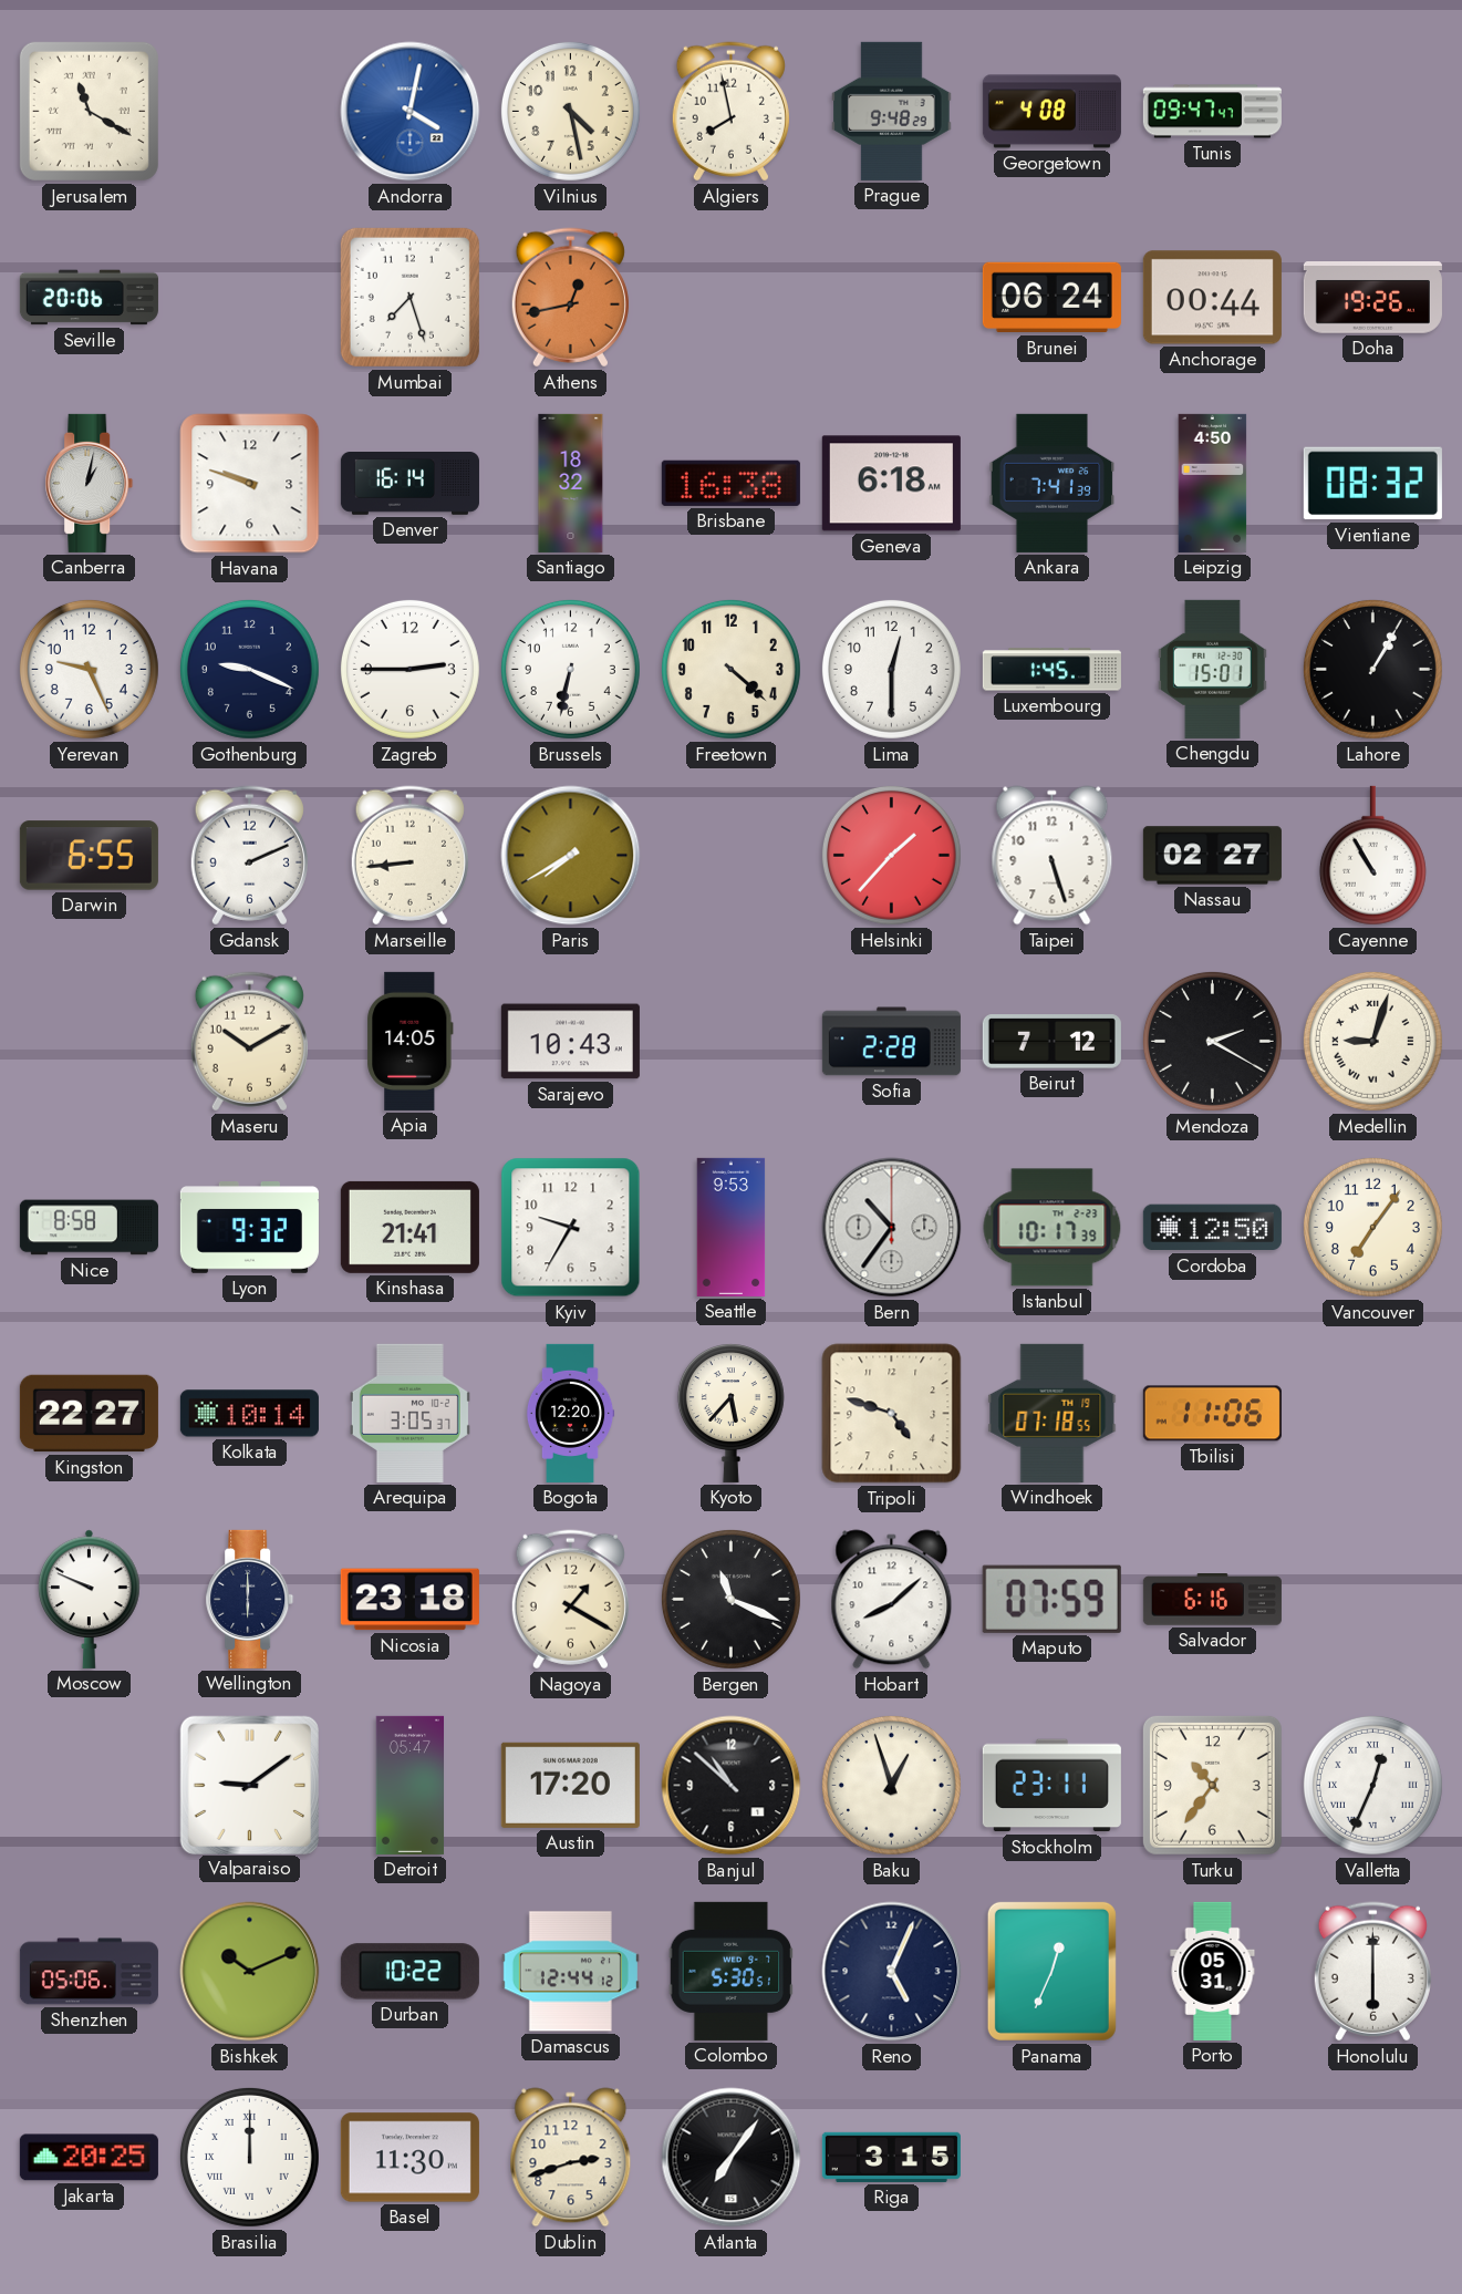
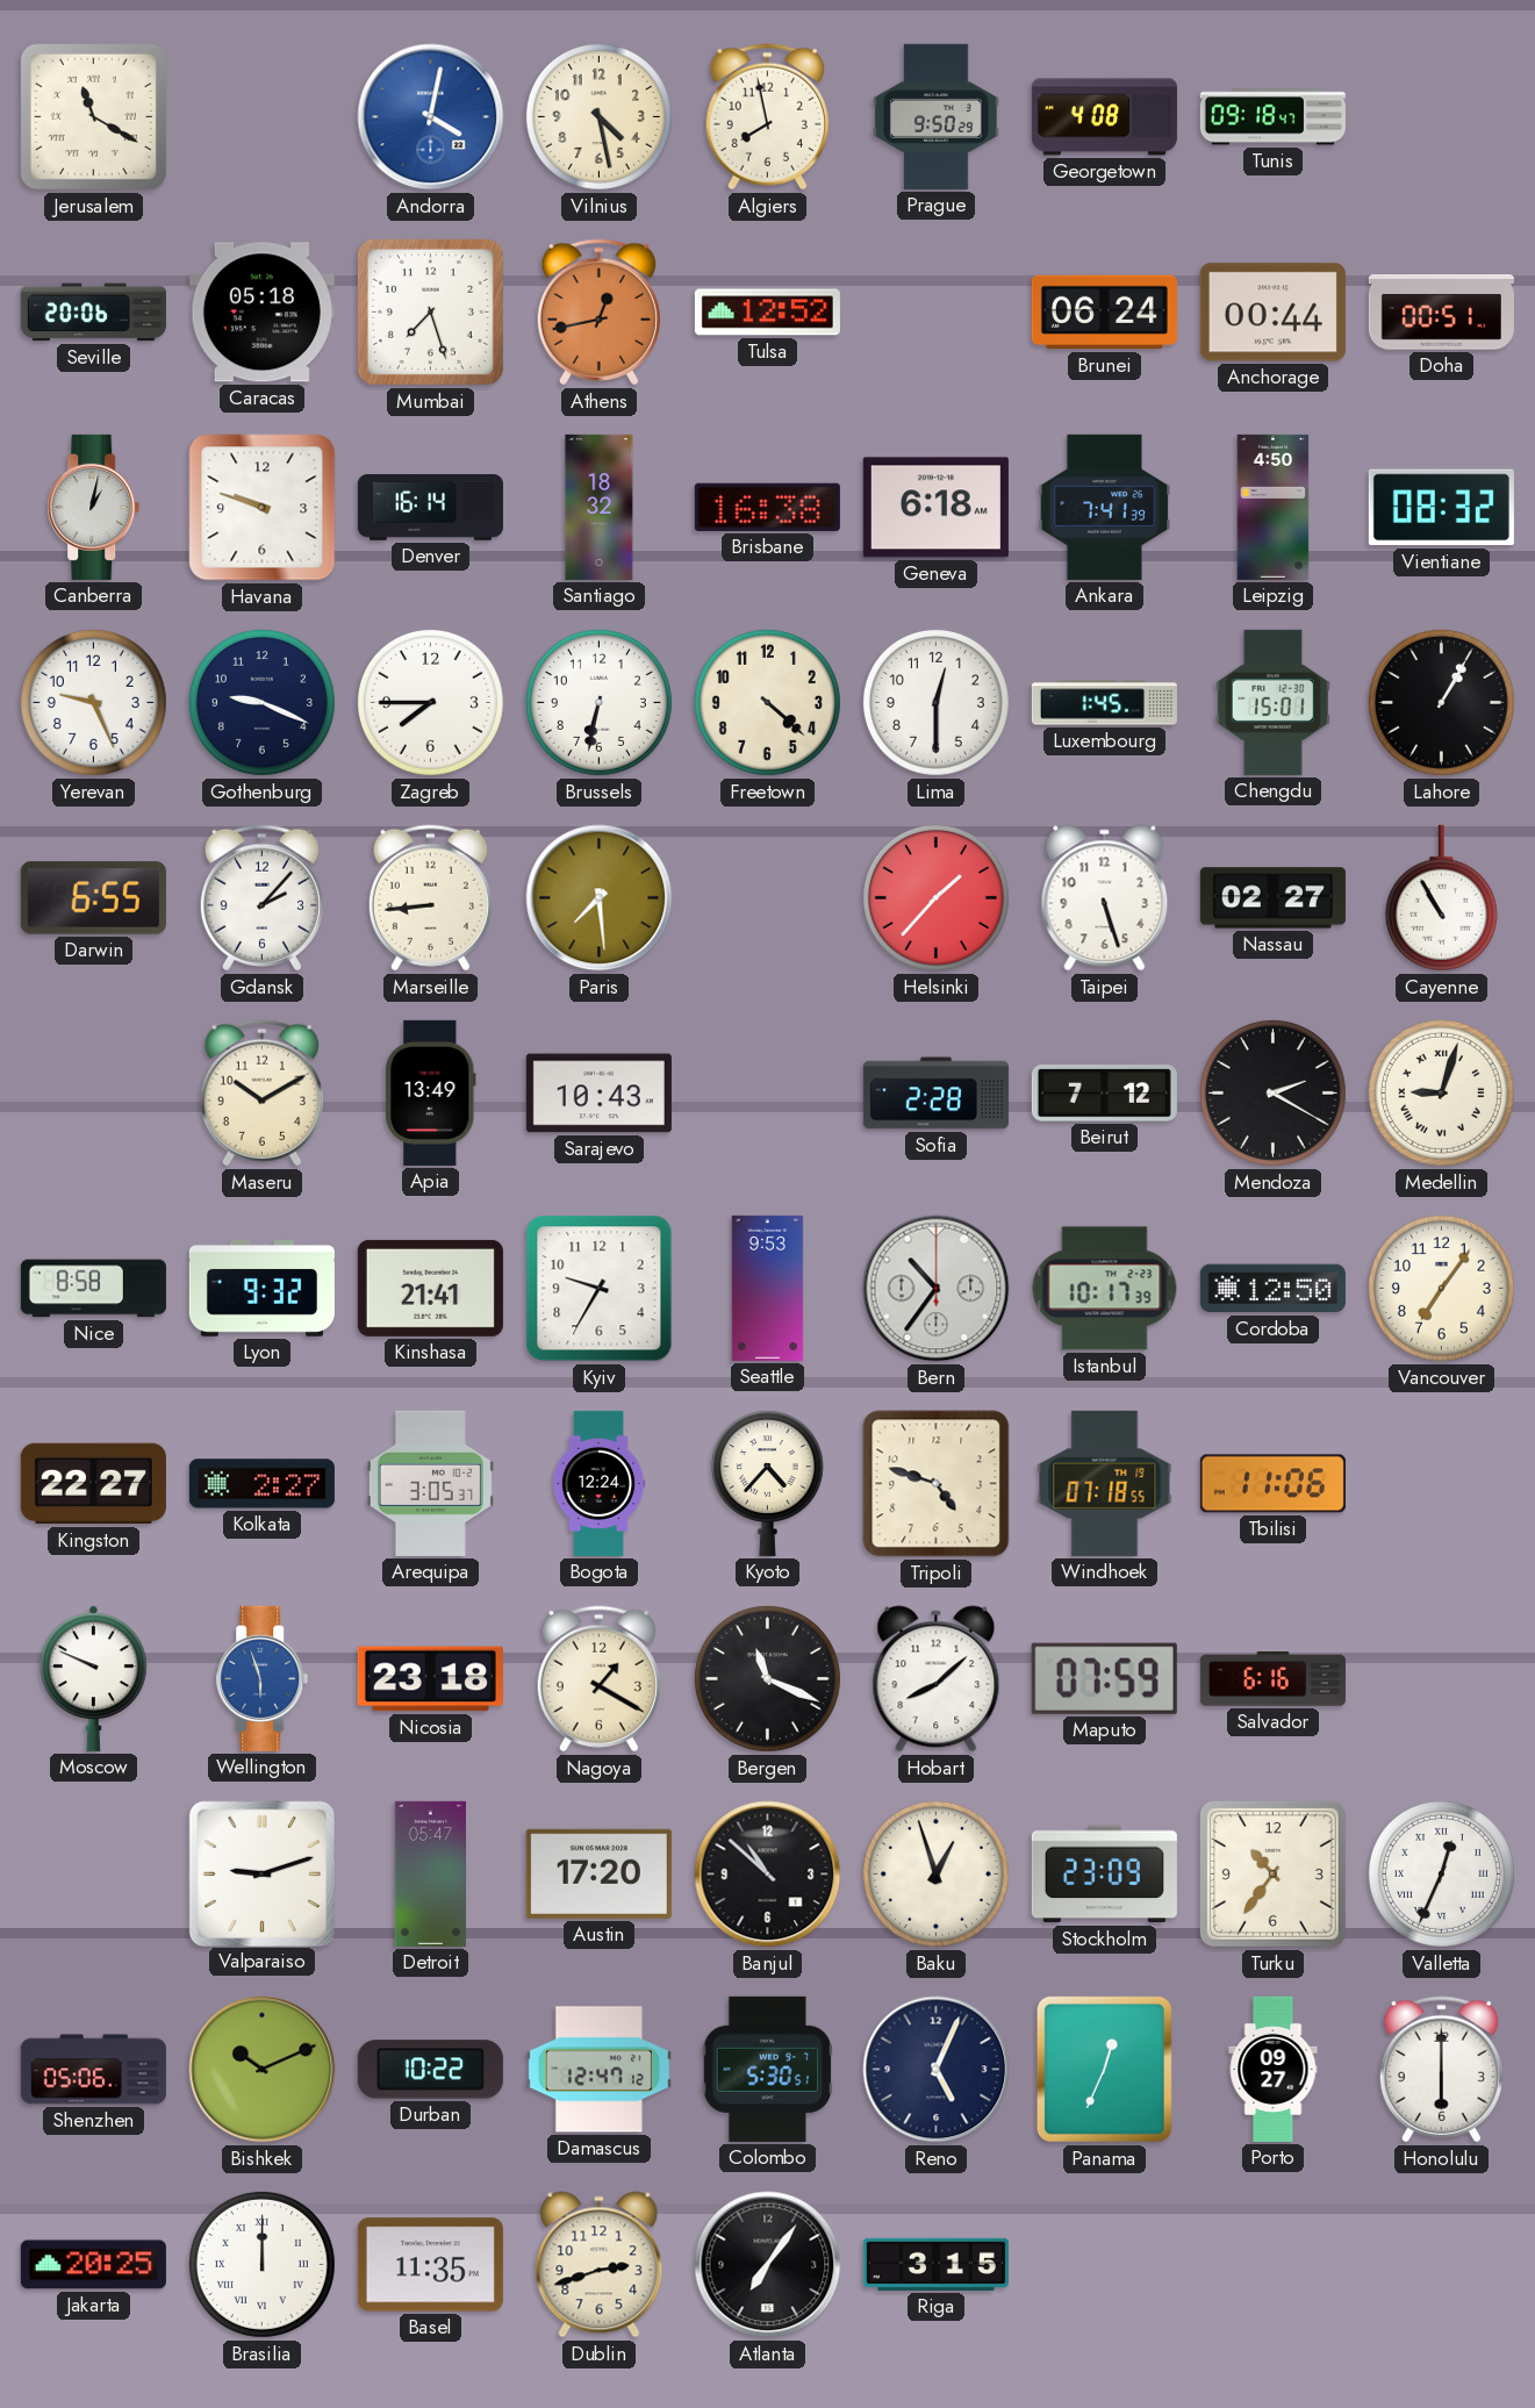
Prague: 9:48 -> 9:50 (937, 116)
Tunis: 09:47 -> 09:18 (1272, 117)
Caracas: none -> 05:18 (261, 313)
Tulsa: none -> 12:52 (767, 313)
Doha: 19:26 -> 00:51 (1441, 313)
Zagreb: 2:45 -> 7:45 (430, 702)
Gdansk: 2:11 -> 2:07 (261, 898)
Paris: 7:40 -> 7:29 (600, 898)
Apia: 14:05 -> 13:49 (431, 1092)
Kolkata: 10:14 -> 2:27 (261, 1484)
Bogota: 12:20 -> 12:24 (598, 1483)
Kyoto: 5:37 -> 4:37 (767, 1483)
Wellington: 6:00 -> 5:57 (263, 1678)
Wellington dial: navy -> blue (263, 1678)
Valparaiso: 9:09 -> 9:12 (261, 1873)
Stockholm: 23:11 -> 23:09 (1104, 1875)
Damascus: 12:44 -> 12:47 (598, 2070)
Porto: 05:31 -> 09:27 (1274, 2069)
Basel: 11:30 -> 11:35 (430, 2265)
